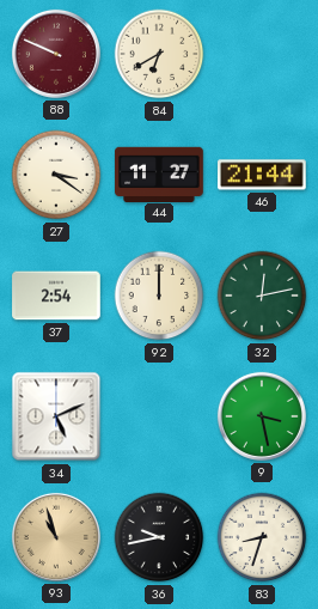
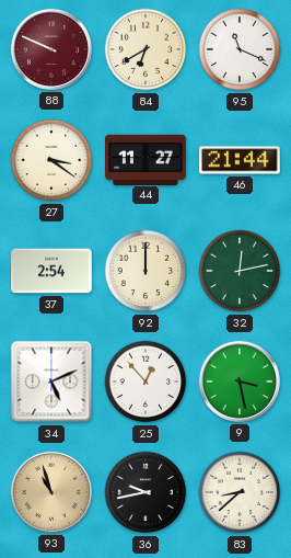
95: none -> 11:19 (240, 49)
25: none -> 12:53 (145, 382)
83: 8:33 -> 8:38 (240, 492)
